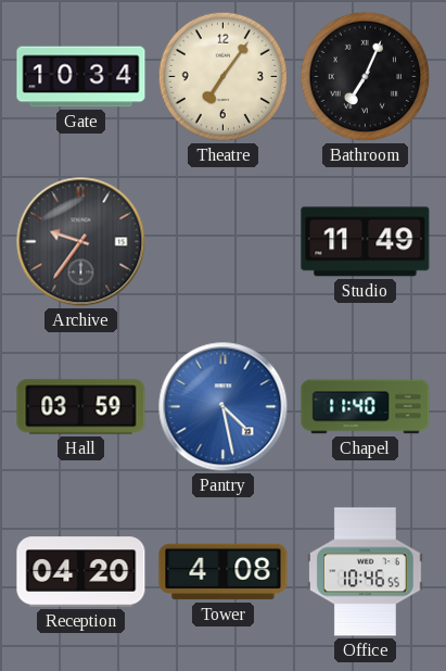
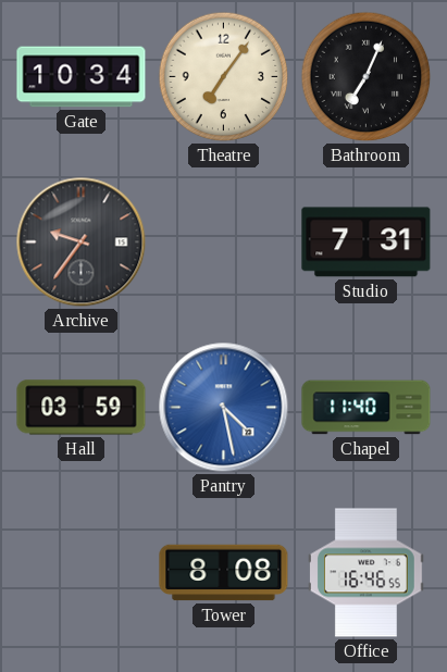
Studio: 11:49 -> 7:31 (367, 242)
Reception: 04:20 -> none (81, 572)
Tower: 4:08 -> 8:08 (224, 573)
Office: 10:46 -> 16:46 (367, 573)
